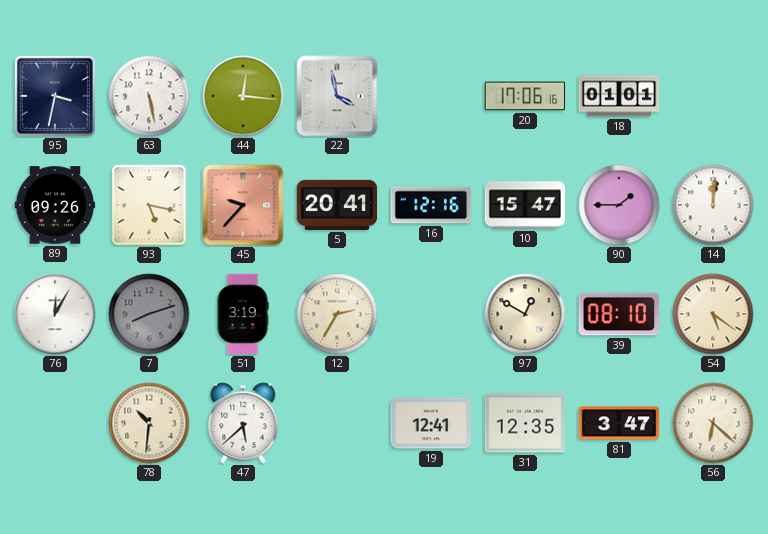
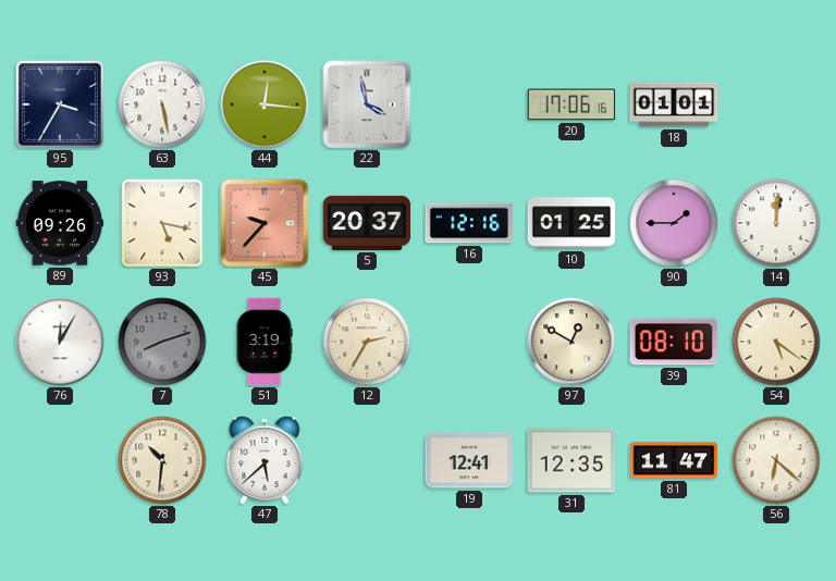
95: 3:32 -> 3:35 (60, 104)
5: 20:41 -> 20:37 (367, 223)
10: 15:47 -> 01:25 (571, 223)
81: 3:47 -> 11:47 (674, 460)
